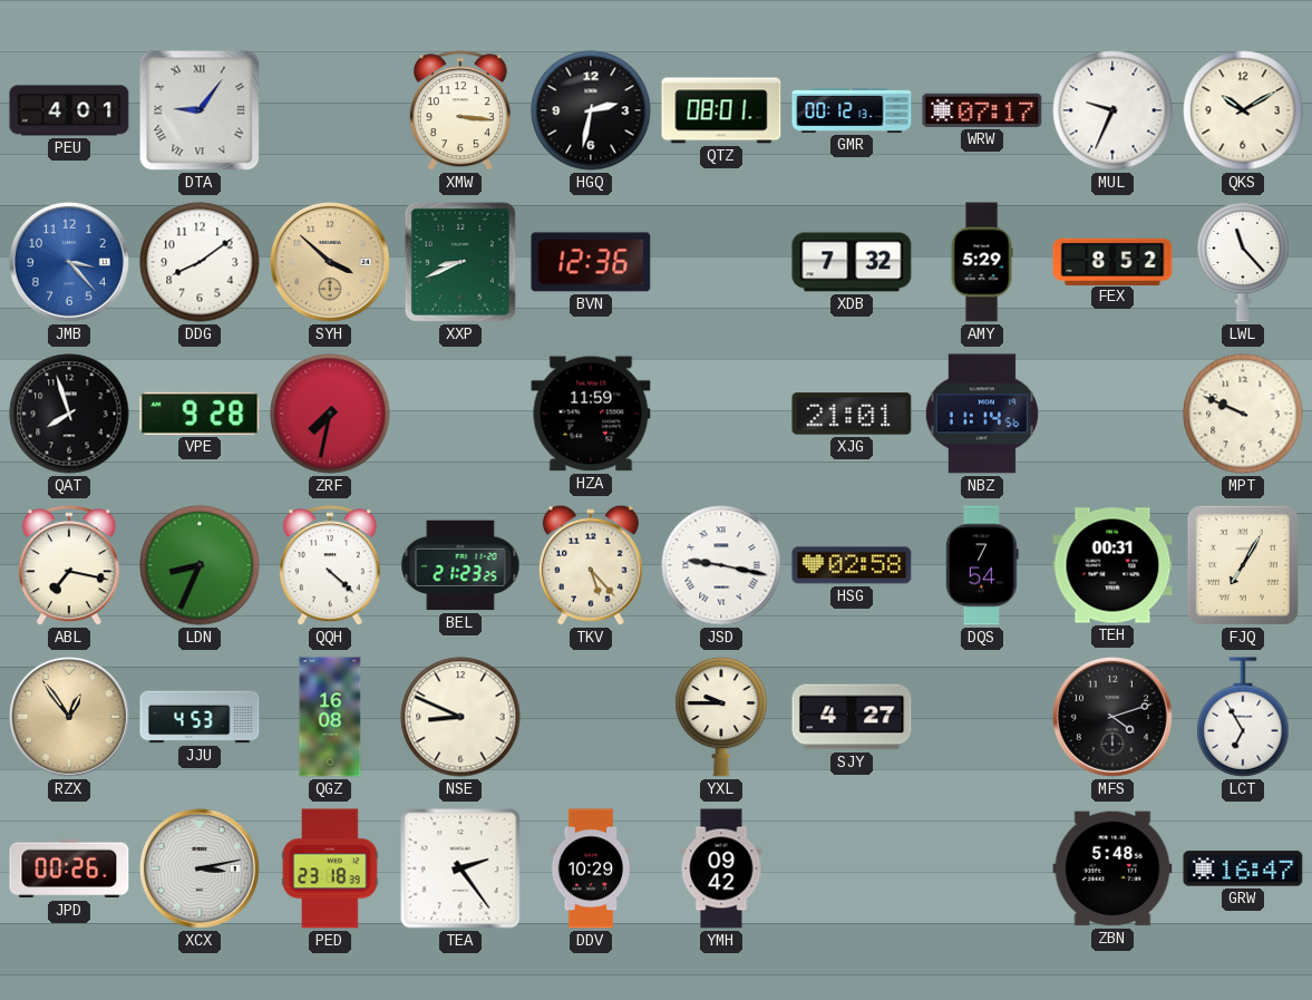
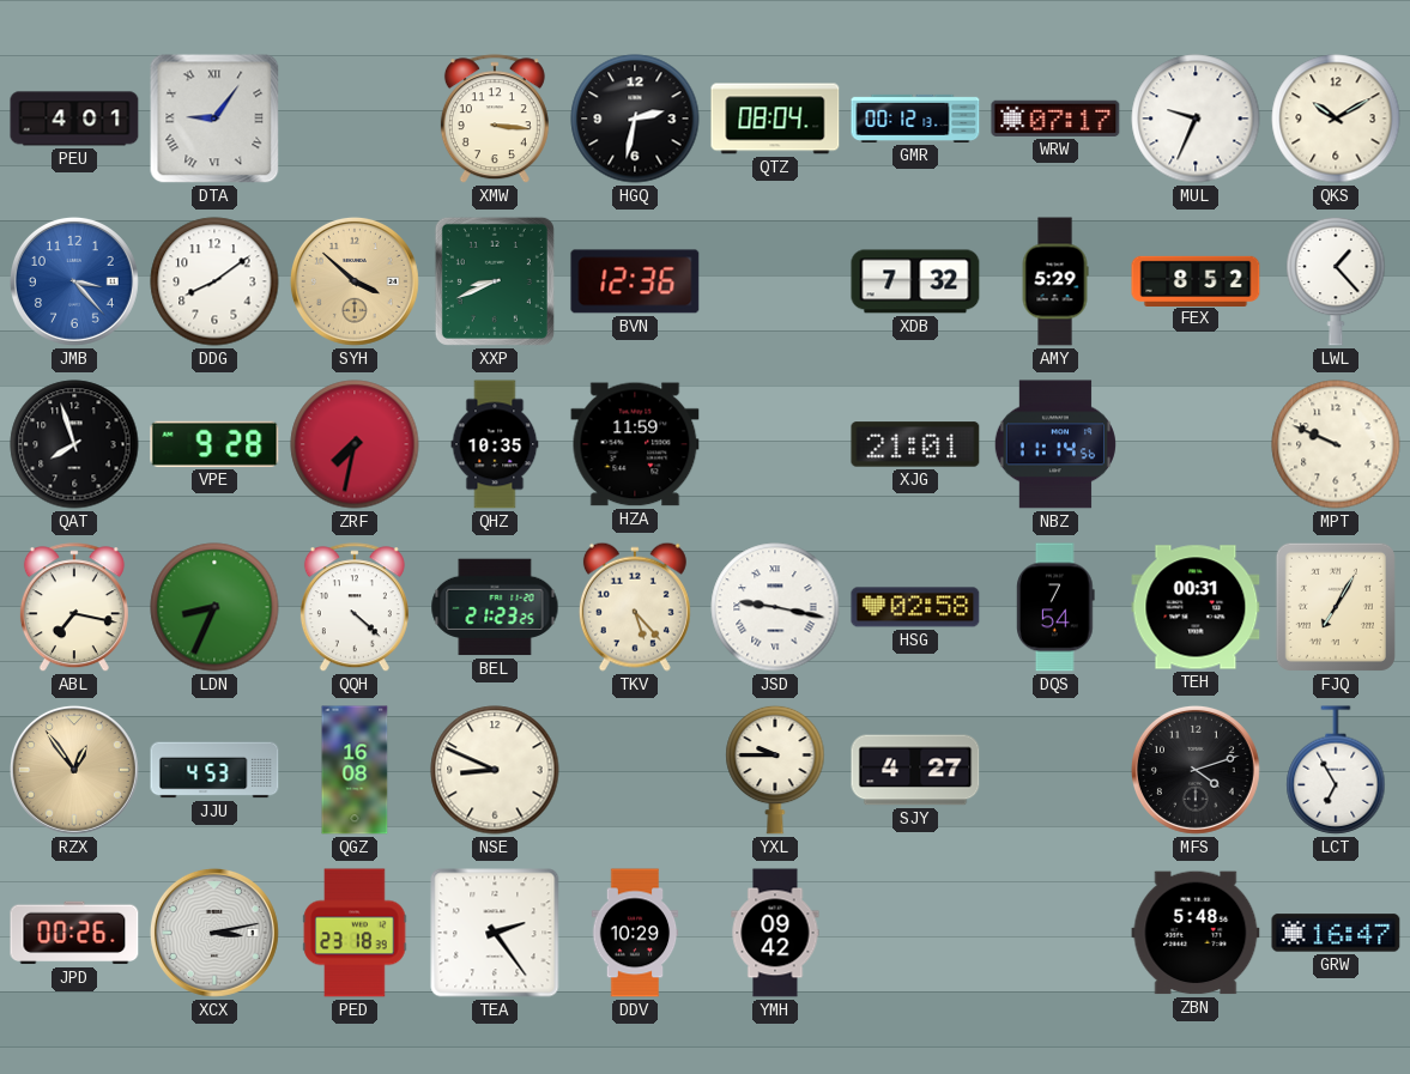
QTZ: 08:01 -> 08:04 (775, 119)
LWL: 11:23 -> 1:23 (1336, 281)
QHZ: none -> 10:35 (495, 444)
